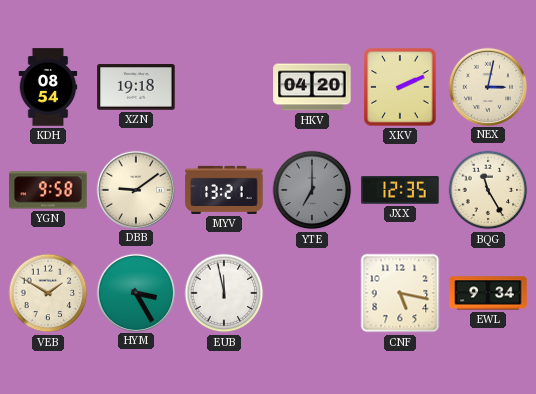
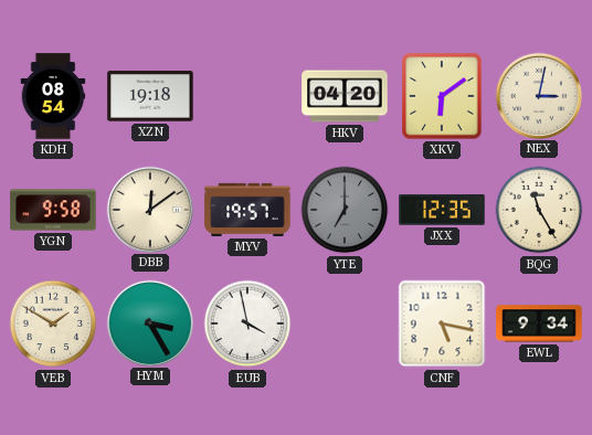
XKV: 2:11 -> 6:09 (442, 96)
DBB: 9:09 -> 12:09 (149, 209)
MYV: 13:21 -> 19:57 (247, 210)
EUB: 11:58 -> 3:58 (247, 323)
